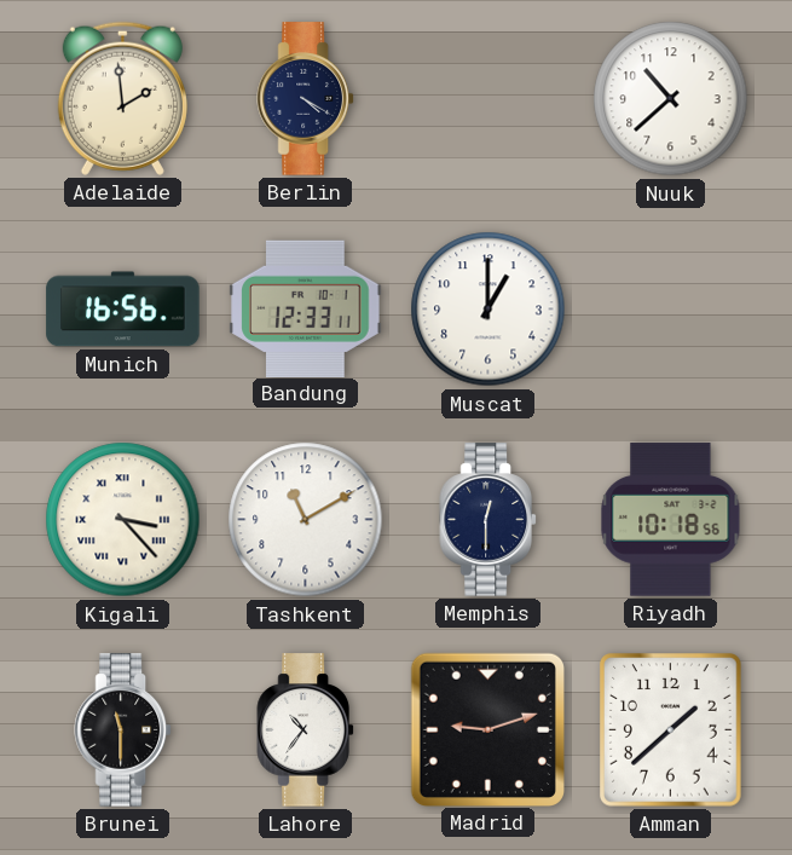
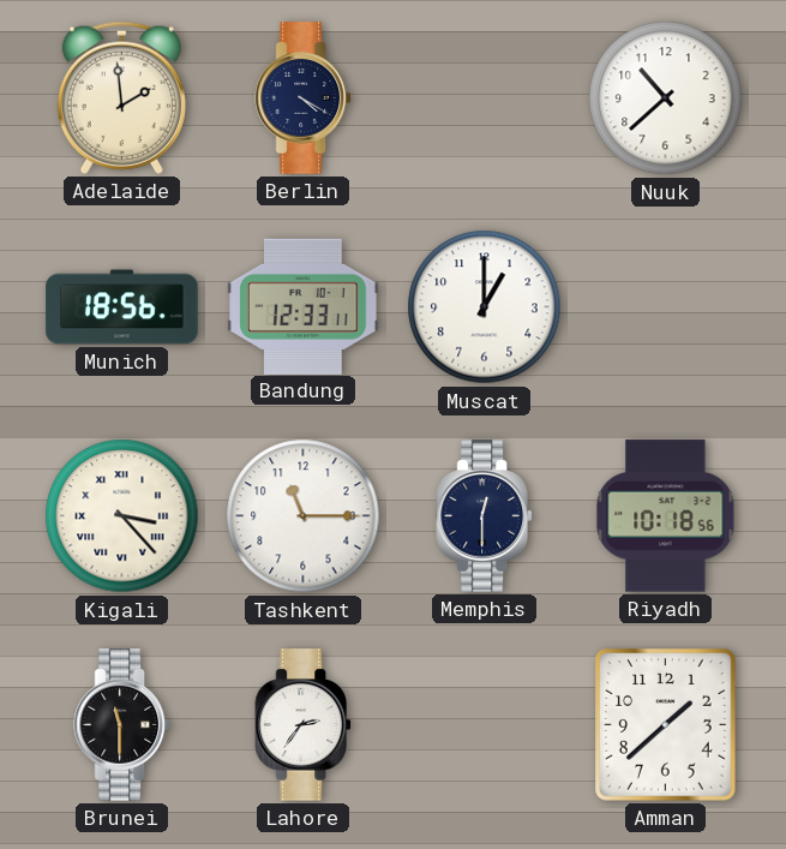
Munich: 16:56 -> 18:56 (122, 307)
Tashkent: 11:10 -> 11:15 (304, 516)
Lahore: 10:36 -> 2:36 (302, 725)
Madrid: 9:12 -> none (487, 729)
